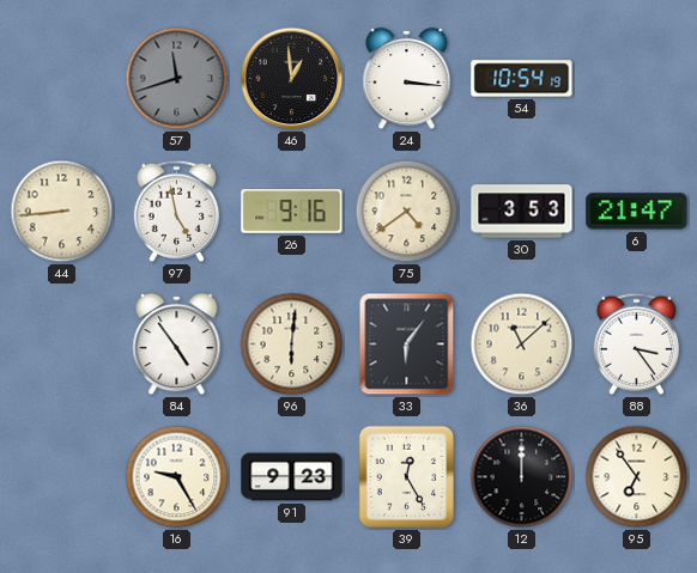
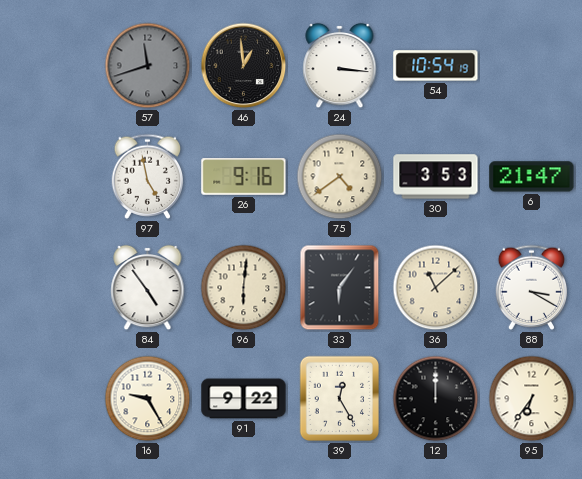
44: 8:44 -> none (62, 212)
88: 3:24 -> 3:20 (532, 287)
91: 9:23 -> 9:22 (244, 399)
95: 6:54 -> 6:36 (532, 399)
